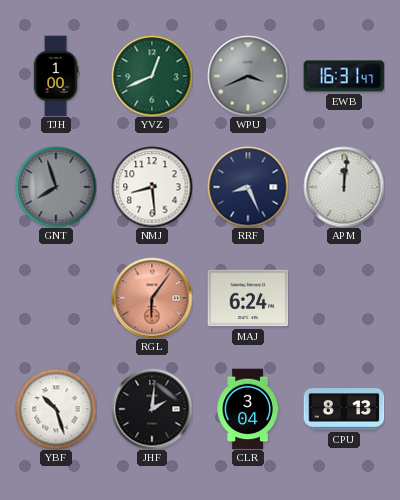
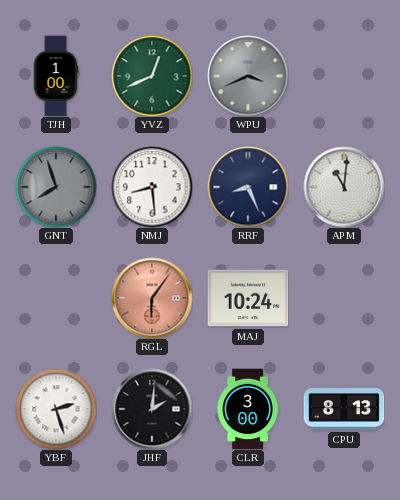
EWB: 16:31 -> none (344, 76)
APM: 12:01 -> 11:01 (344, 187)
MAJ: 6:24 -> 10:24 (248, 298)
YBF: 10:27 -> 2:27 (56, 409)
CLR: 3:04 -> 3:00 (248, 409)
